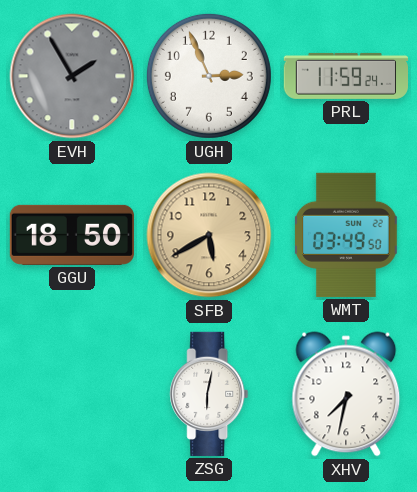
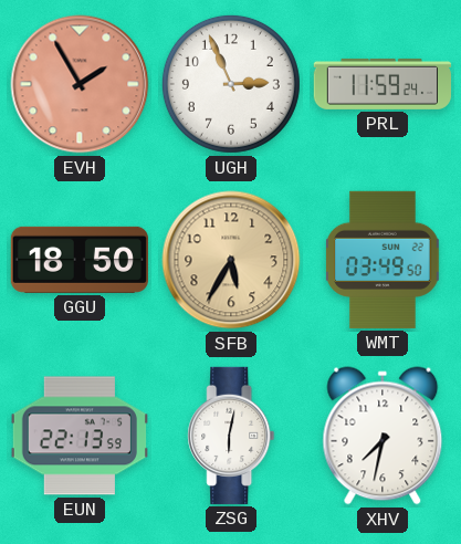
EVH dial: grey -> salmon (80, 84)
SFB: 5:40 -> 5:35 (231, 260)
EUN: none -> 22:13 (80, 436)
